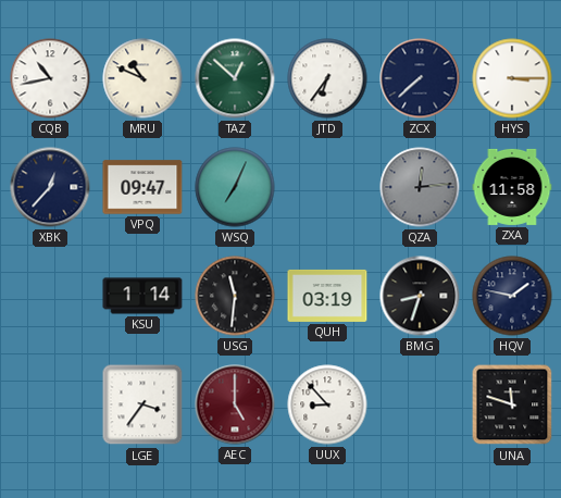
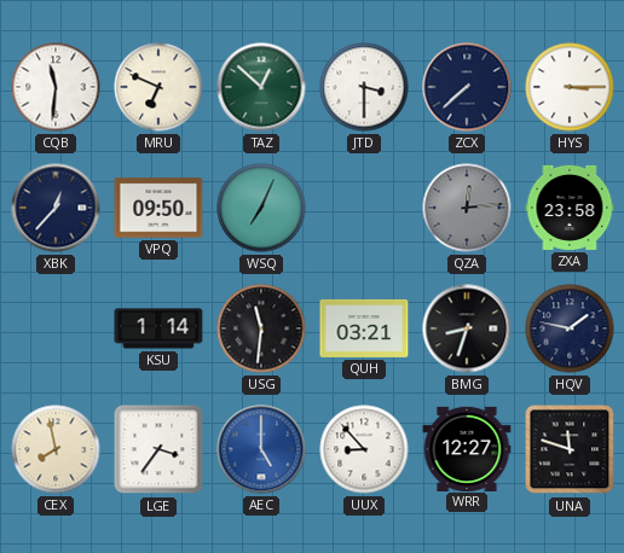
CQB: 10:43 -> 11:31 (56, 87)
MRU: 10:49 -> 6:49 (158, 87)
JTD: 6:36 -> 3:30 (364, 87)
VPQ: 09:47 -> 09:50 (158, 208)
ZXA: 11:58 -> 23:58 (570, 208)
QUH: 03:19 -> 03:21 (364, 328)
CEX: none -> 7:58 (56, 449)
AEC dial: burgundy -> blue (261, 449)
WRR: none -> 12:27 (467, 448)
